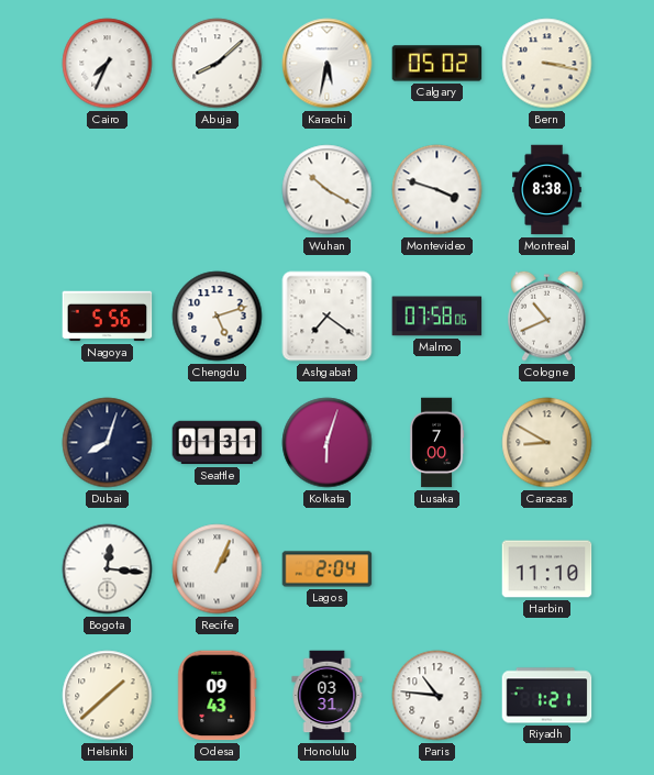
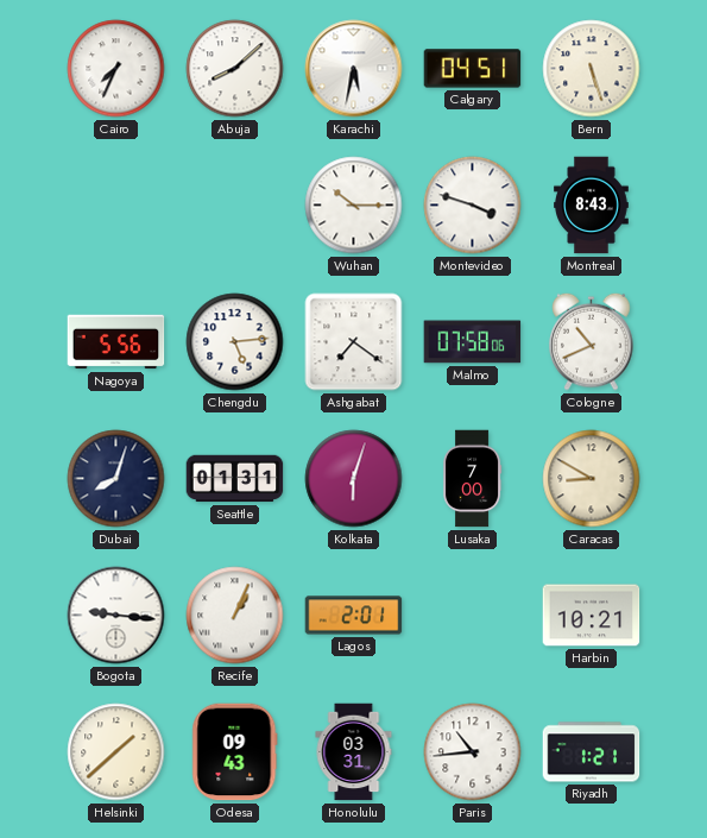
Calgary: 05:02 -> 04:51 (473, 69)
Bern: 3:17 -> 5:27 (592, 69)
Wuhan: 10:20 -> 10:15 (354, 206)
Montreal: 8:38 -> 8:43 (592, 206)
Chengdu: 5:12 -> 5:14 (235, 342)
Bogota: 12:16 -> 9:16 (116, 616)
Lagos: 2:04 -> 2:01 (354, 616)
Harbin: 11:10 -> 10:21 (592, 616)
Paris: 10:46 -> 10:44 (473, 752)
